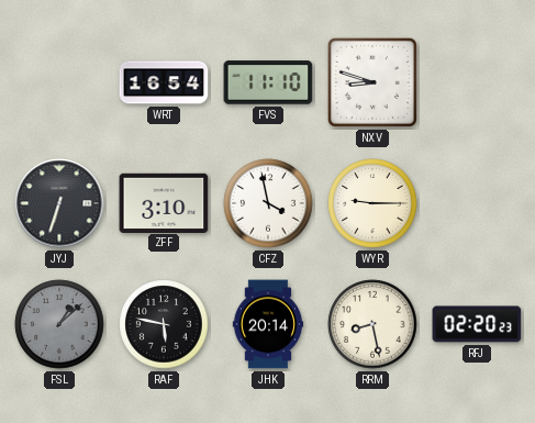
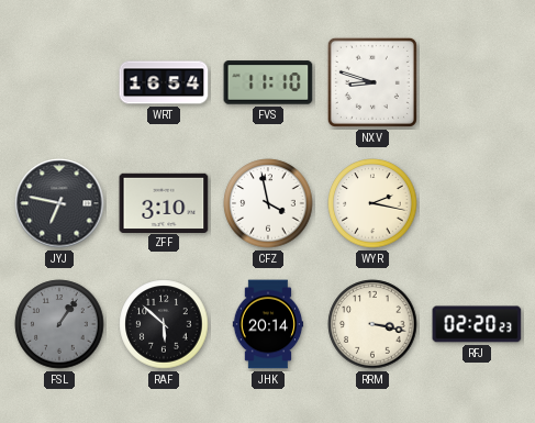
JYJ: 6:33 -> 6:47 (59, 203)
WYR: 9:15 -> 2:17 (372, 203)
FSL: 1:08 -> 1:06 (59, 324)
RAF: 5:47 -> 5:52 (164, 324)
RRM: 8:28 -> 3:17 (372, 324)
